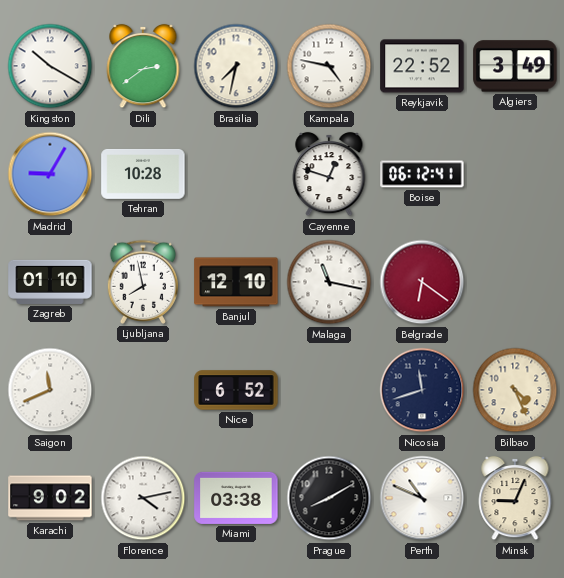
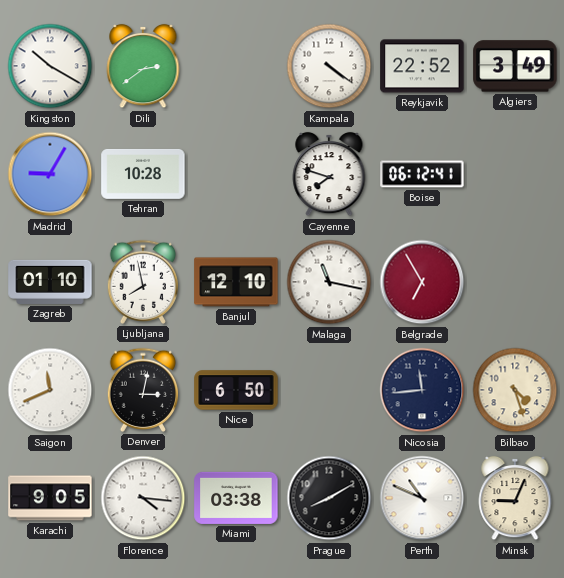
Brasilia: 7:32 -> none (236, 66)
Kampala: 4:47 -> 4:21 (329, 66)
Cayenne: 12:48 -> 7:48 (329, 174)
Belgrade: 6:21 -> 6:55 (422, 282)
Denver: none -> 3:02 (143, 390)
Nice: 6:52 -> 6:50 (236, 390)
Nicosia: 11:42 -> 11:44 (422, 390)
Bilbao: 4:26 -> 4:27 (515, 390)
Karachi: 9:02 -> 9:05 (50, 498)
Florence: 4:13 -> 4:16 (143, 498)
